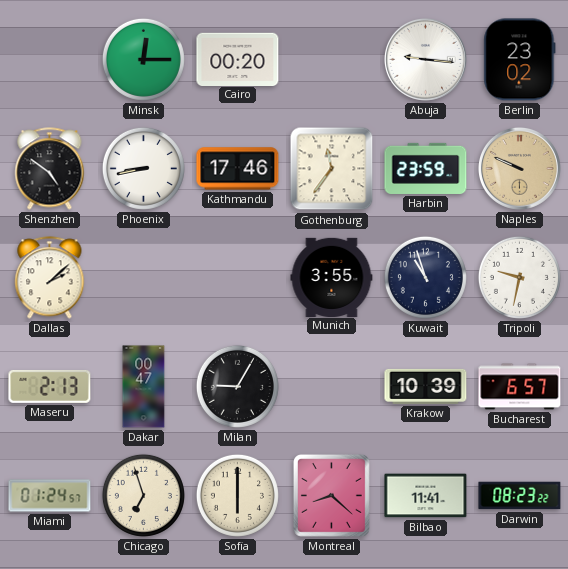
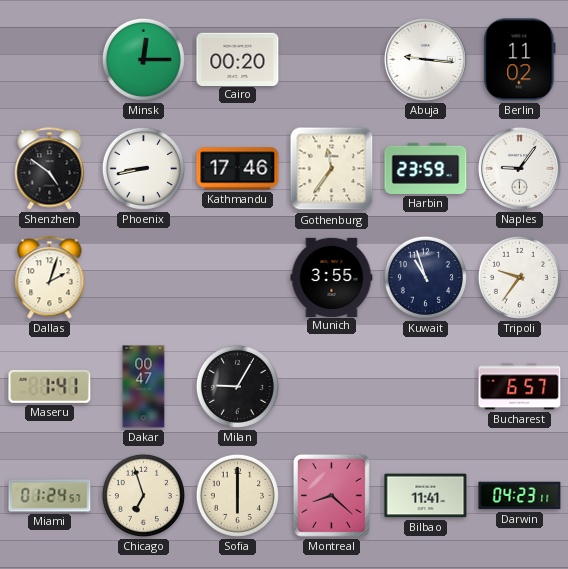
Berlin: 23:02 -> 11:02 (520, 60)
Naples: 9:49 -> 9:06 (519, 168)
Naples dial: champagne -> white (519, 168)
Dallas: 2:08 -> 2:03 (50, 278)
Tripoli: 9:32 -> 9:36 (519, 277)
Maseru: 2:13 -> 1:41 (50, 386)
Krakow: 10:39 -> none (426, 386)
Darwin: 08:23 -> 04:23 (520, 496)
